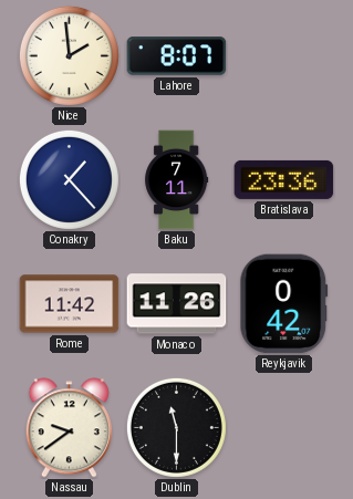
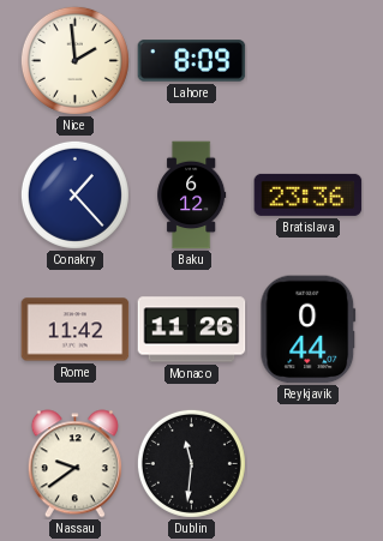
Lahore: 8:07 -> 8:09 (192, 61)
Baku: 7:11 -> 6:12 (192, 196)
Reykjavik: 0:42 -> 0:44 (309, 330)
Dublin: 11:30 -> 11:31 (191, 463)
